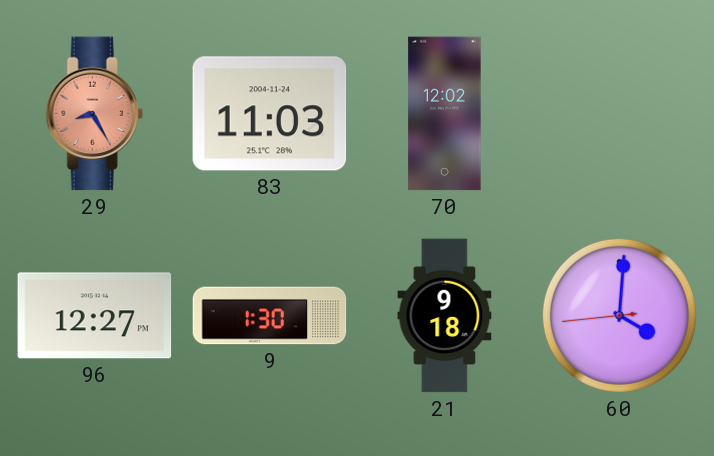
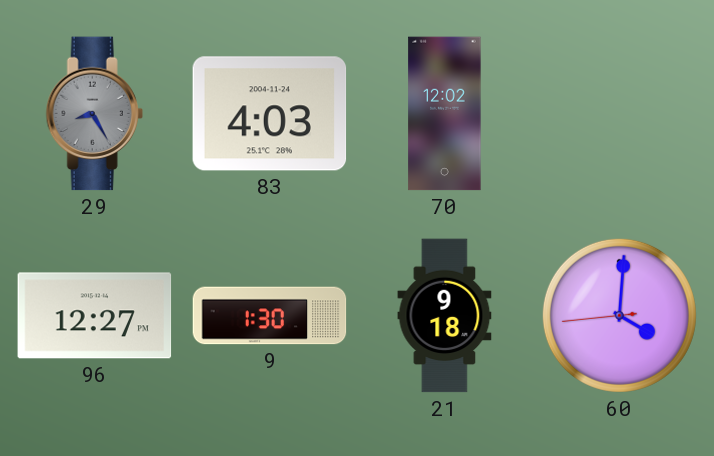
29 dial: salmon -> grey (94, 114)
83: 11:03 -> 4:03 (270, 114)
